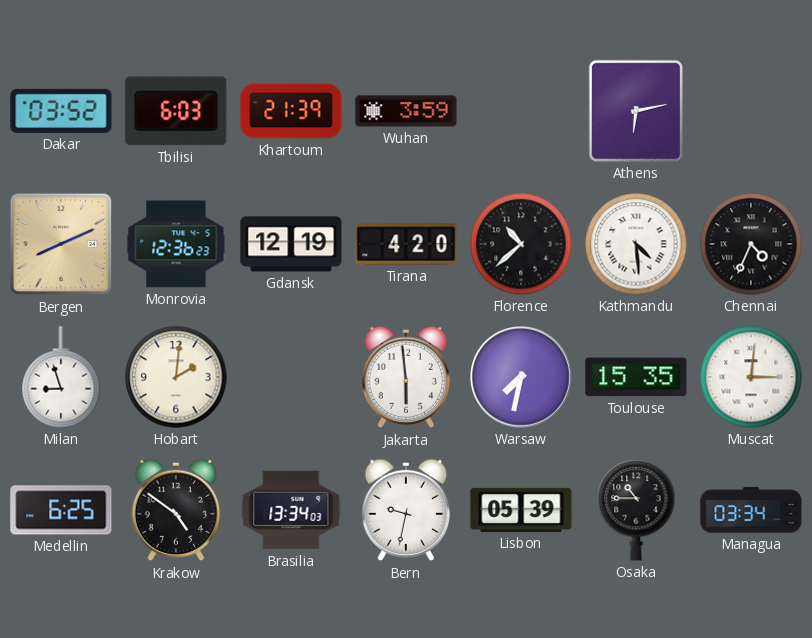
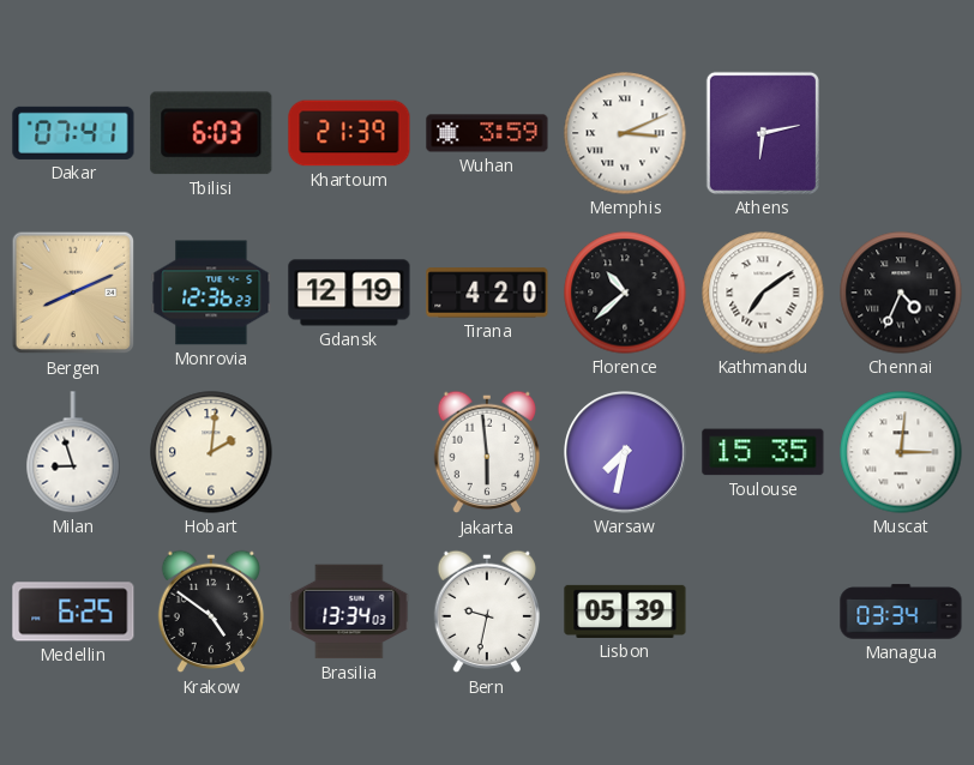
Dakar: 03:52 -> 07:41 (73, 133)
Memphis: none -> 3:11 (625, 133)
Kathmandu: 4:29 -> 7:09 (763, 293)
Osaka: 10:45 -> none (636, 510)
